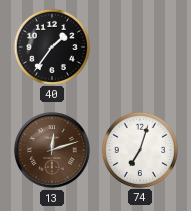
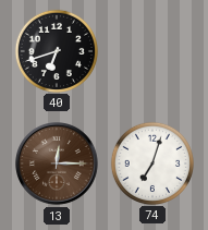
40: 1:36 -> 6:42 (56, 50)
13: 12:12 -> 12:15 (58, 165)
